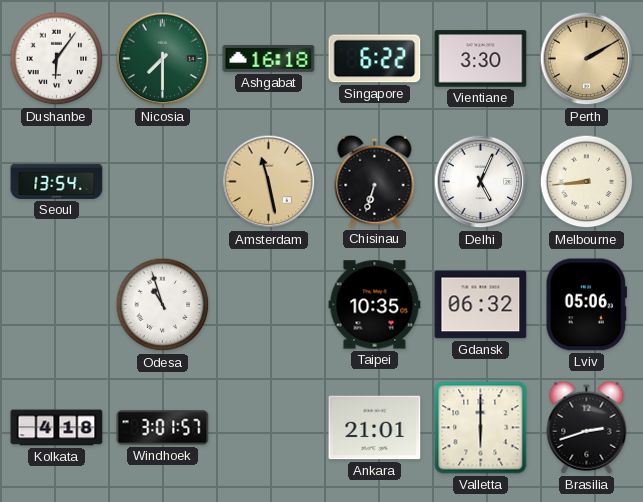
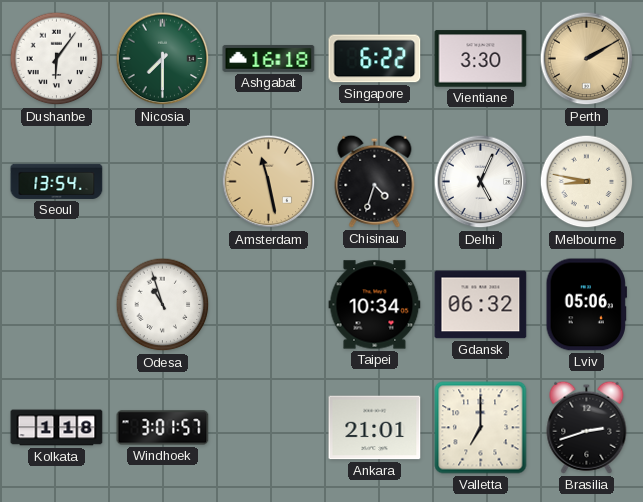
Chisinau: 6:33 -> 4:33 (375, 181)
Melbourne: 8:44 -> 8:47 (587, 182)
Taipei: 10:35 -> 10:34 (375, 305)
Kolkata: 4:18 -> 1:18 (57, 428)
Valletta: 6:00 -> 7:00 (481, 428)
